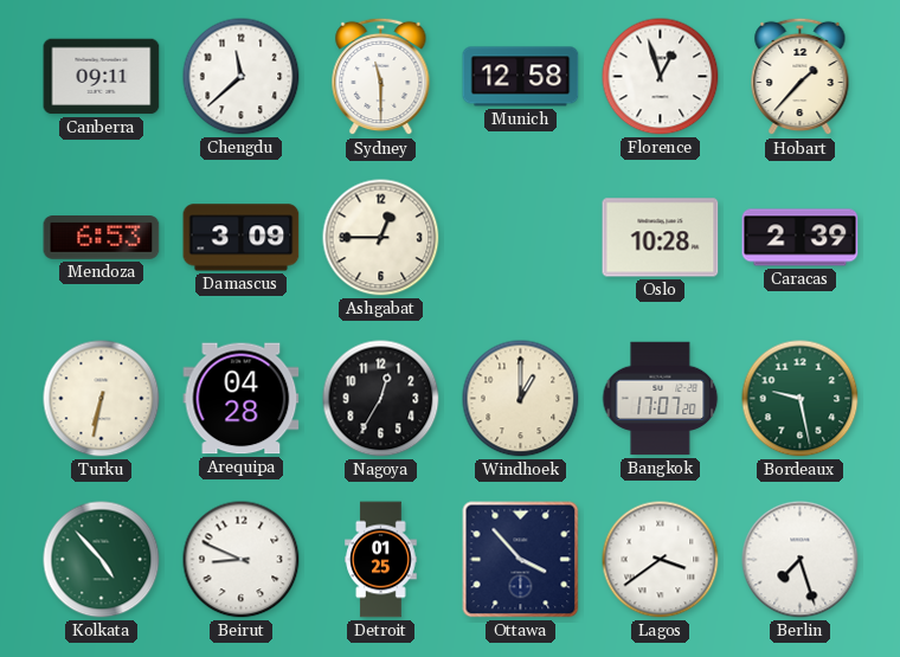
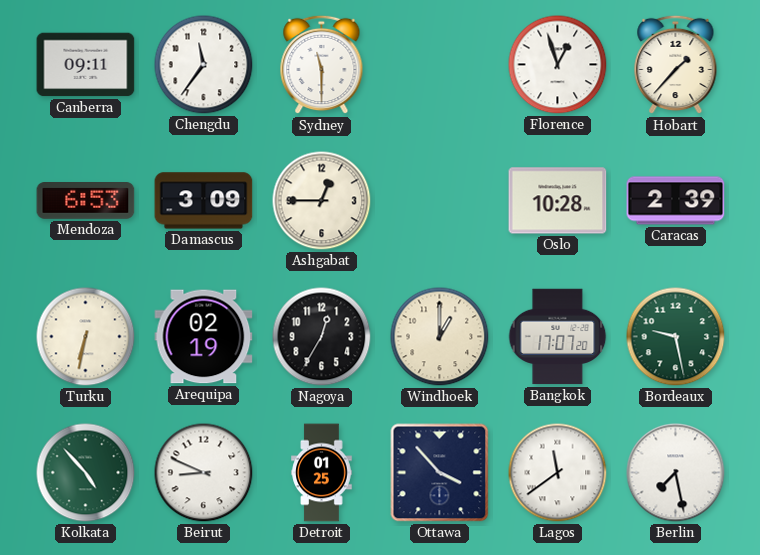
Chengdu: 11:38 -> 11:36 (204, 65)
Munich: 12:58 -> none (521, 77)
Arequipa: 04:28 -> 02:19 (204, 337)
Lagos: 3:39 -> 11:39 (558, 473)
Berlin: 7:27 -> 7:28 (676, 473)
